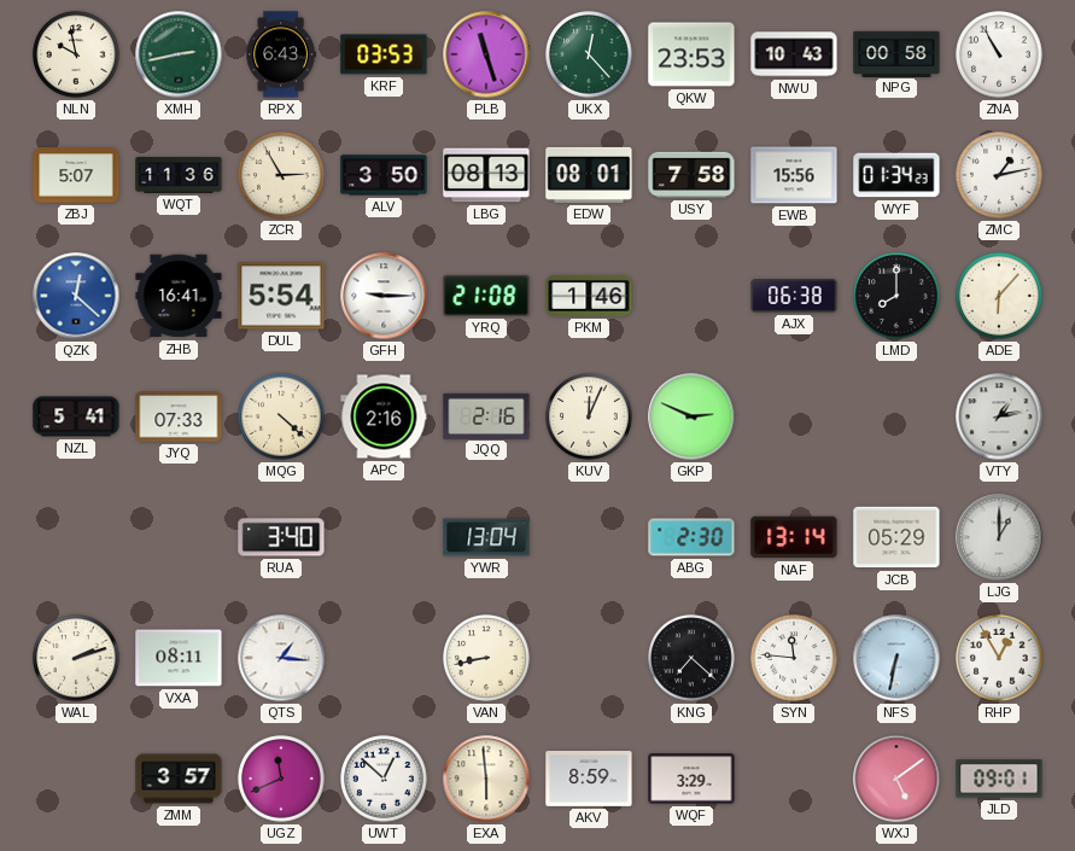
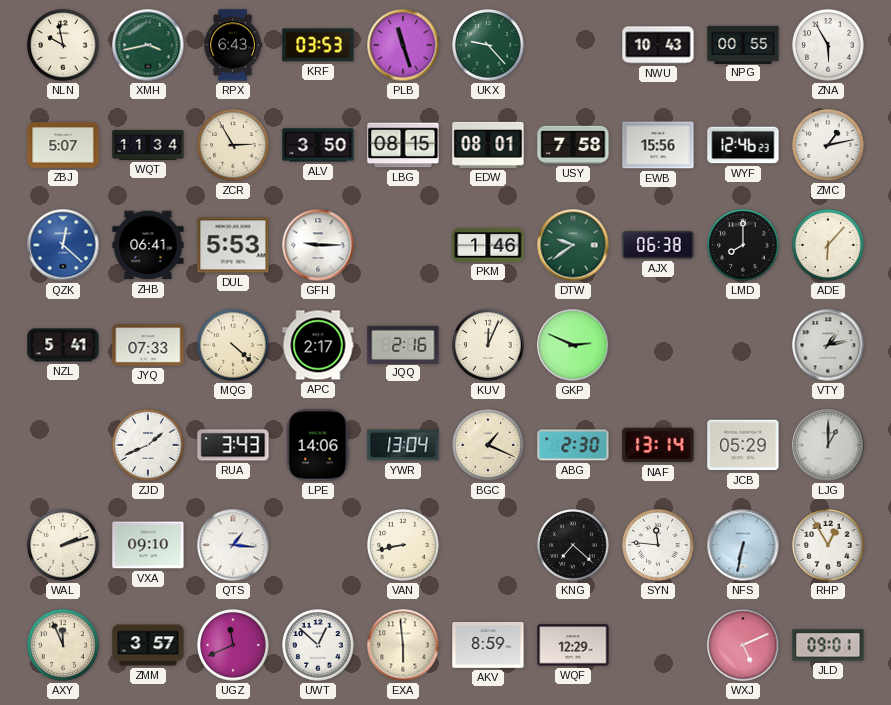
XMH: 2:43 -> 3:43 (148, 45)
UKX: 12:23 -> 9:23 (488, 45)
QKW: 23:53 -> none (691, 54)
NPG: 00:58 -> 00:55 (743, 44)
ZNA: 10:55 -> 5:55 (828, 45)
WQT: 11:36 -> 11:34 (148, 145)
LBG: 08:13 -> 08:15 (403, 145)
WYF: 01:34 -> 12:46 (743, 145)
ZHB: 16:41 -> 06:41 (148, 245)
DUL: 5:54 -> 5:53 (233, 245)
YRQ: 21:08 -> none (486, 296)
DTW: none -> 9:39 (573, 245)
APC: 2:16 -> 2:17 (318, 345)
ZJD: none -> 1:41 (148, 445)
RUA: 3:40 -> 3:43 (233, 445)
LPE: none -> 14:06 (318, 445)
BGC: none -> 1:19 (488, 445)
VXA: 08:11 -> 09:10 (148, 545)
AXY: none -> 11:56 (63, 645)
WQF: 3:29 -> 12:29 (573, 645)
WXJ: 5:09 -> 5:11 (743, 645)
